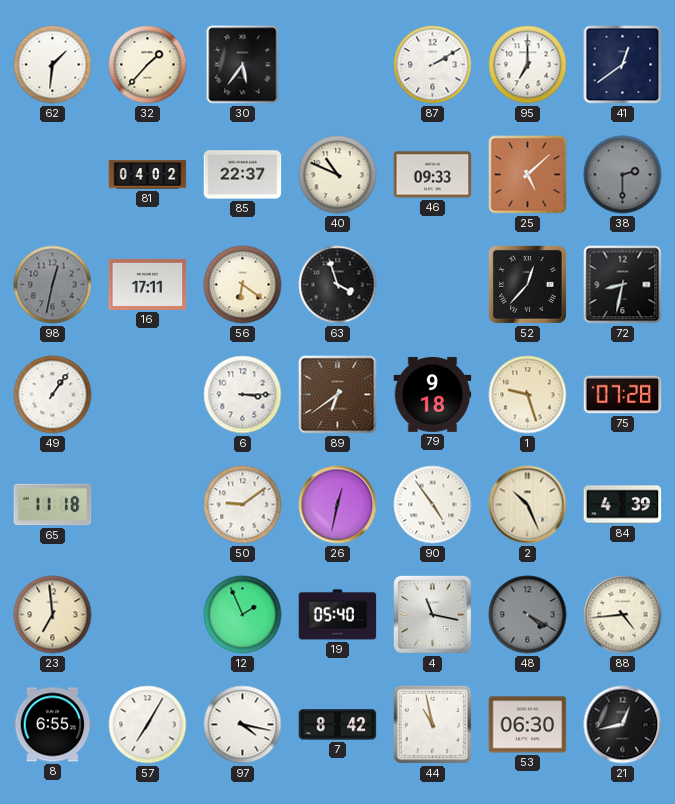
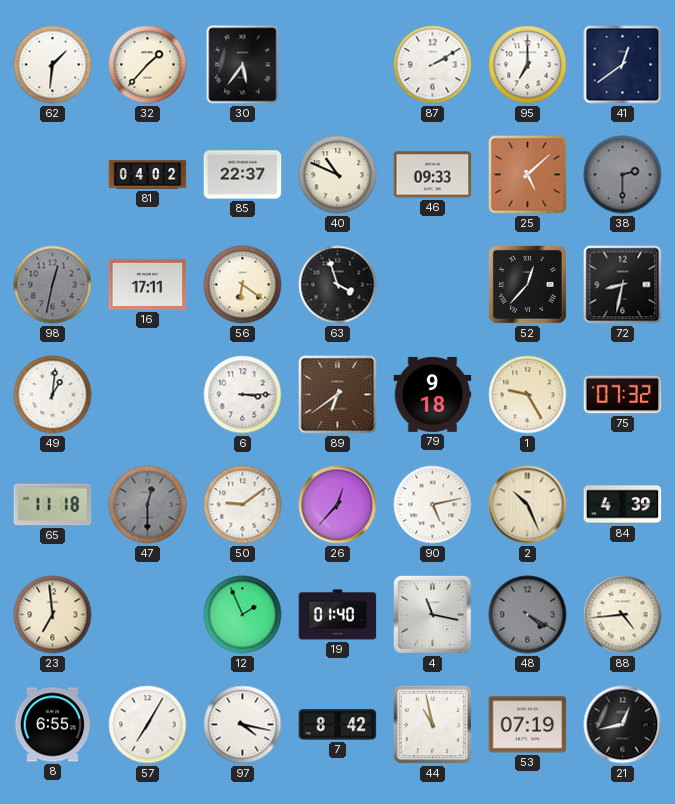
49: 1:06 -> 1:01 (53, 395)
1: 9:27 -> 9:25 (528, 395)
75: 07:28 -> 07:32 (623, 395)
47: none -> 12:30 (148, 505)
26: 12:32 -> 12:37 (338, 505)
90: 4:54 -> 5:13 (433, 505)
19: 05:40 -> 01:40 (338, 615)
53: 06:30 -> 07:19 (528, 725)
